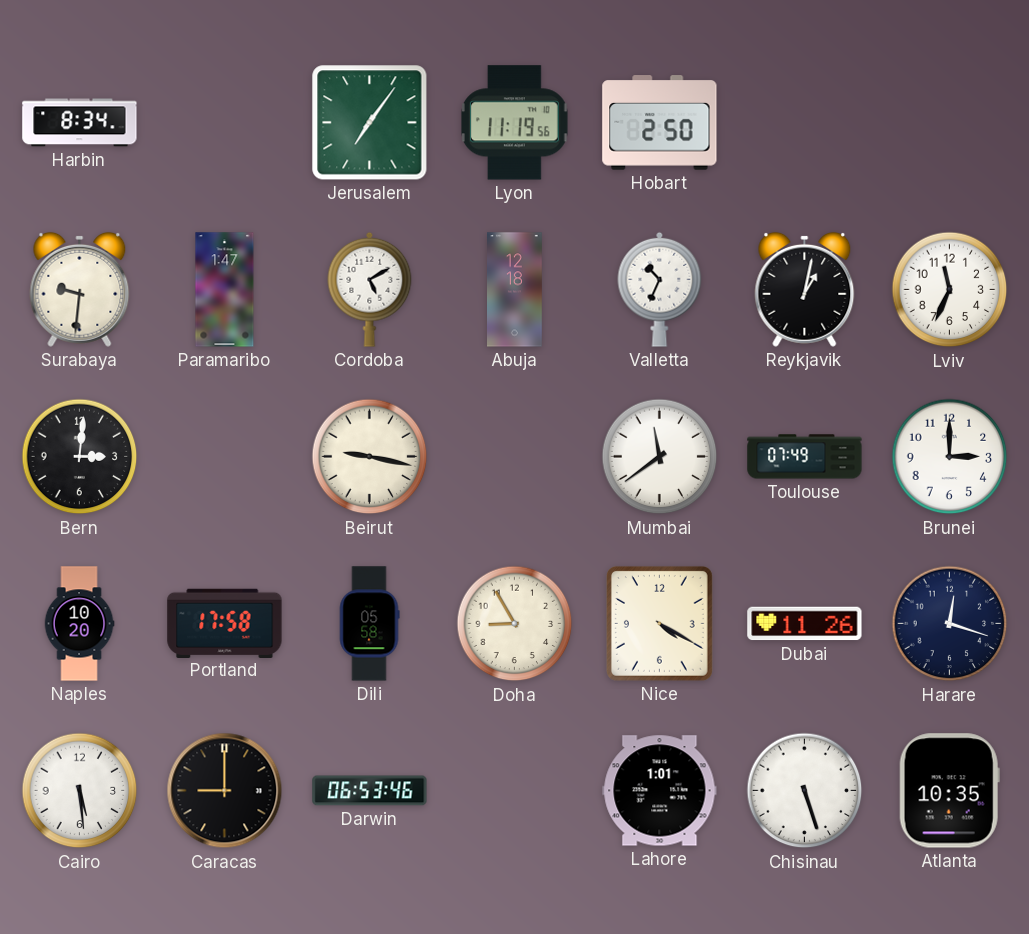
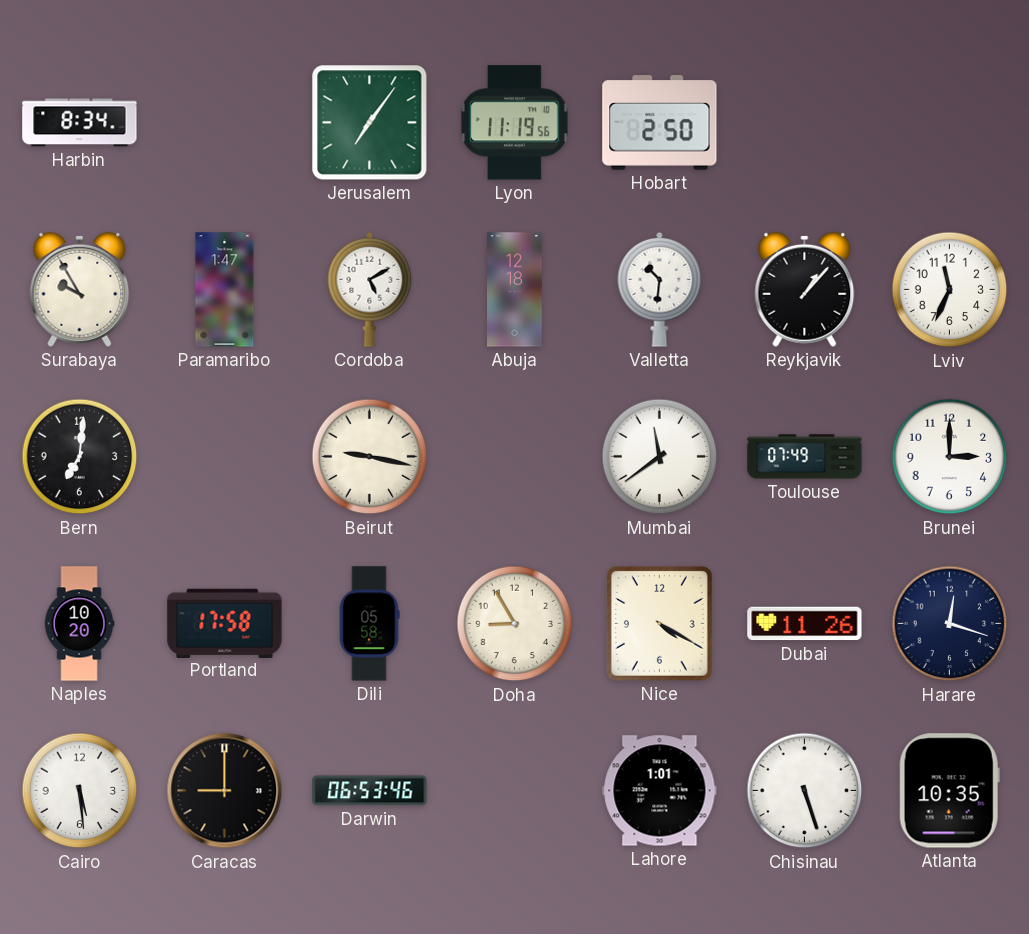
Surabaya: 9:31 -> 9:55 (80, 289)
Valletta: 10:34 -> 10:31 (660, 289)
Reykjavik: 1:02 -> 1:07 (805, 289)
Bern: 3:01 -> 7:01 (80, 457)
